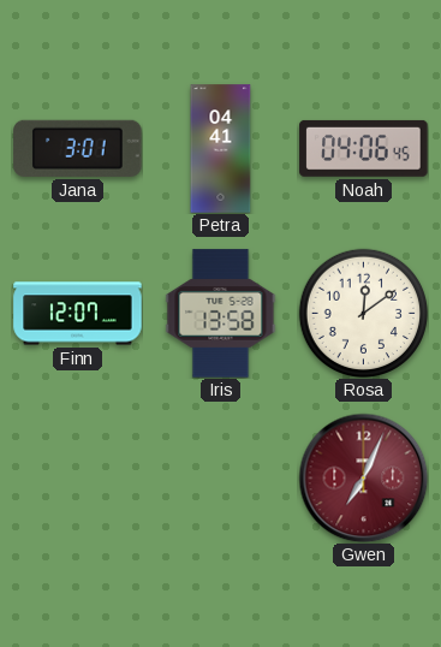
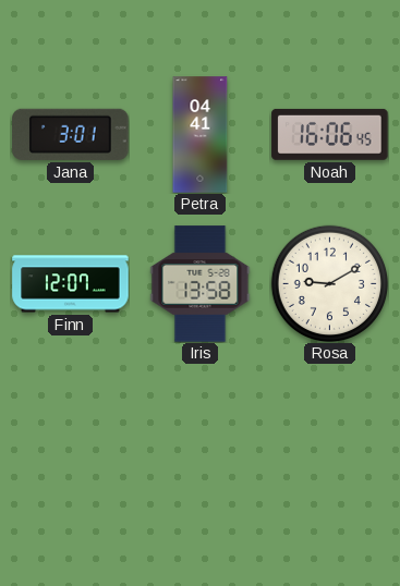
Noah: 04:06 -> 16:06 (330, 134)
Rosa: 12:09 -> 9:10 (329, 283)
Gwen: 7:04 -> none (363, 477)
